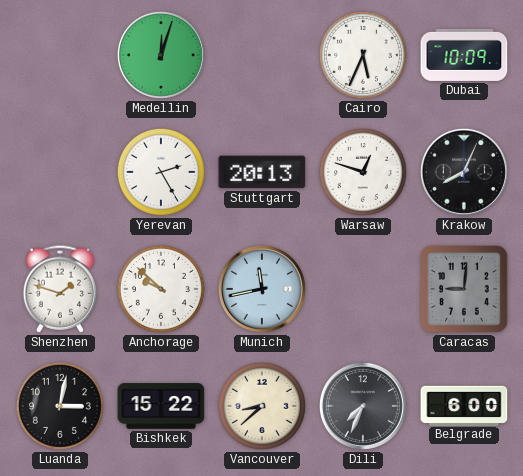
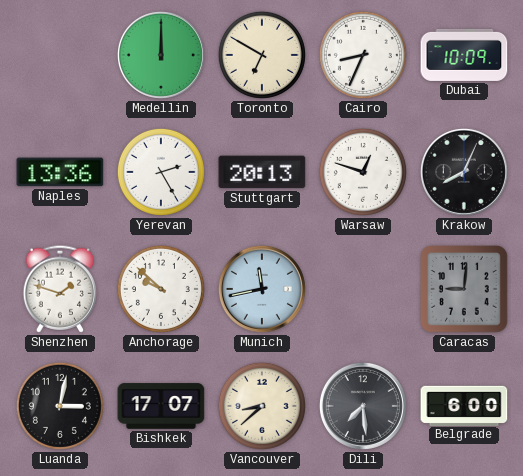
Medellin: 12:03 -> 12:00 (161, 55)
Toronto: none -> 6:50 (262, 55)
Cairo: 5:34 -> 8:34 (363, 55)
Naples: none -> 13:36 (60, 172)
Bishkek: 15:22 -> 17:07 (161, 406)
Dili: 7:34 -> 7:29 (363, 406)
